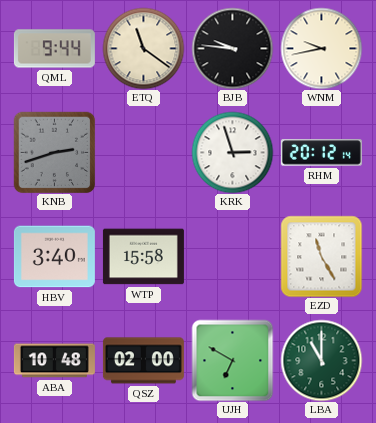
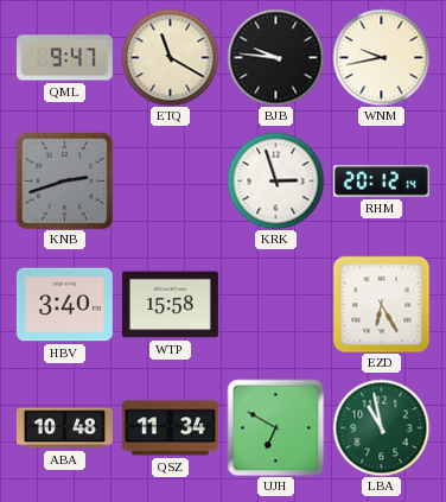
QML: 9:44 -> 9:47 (64, 58)
ETQ: 11:21 -> 11:20 (170, 57)
EZD: 11:25 -> 6:25 (381, 304)
QSZ: 02:00 -> 11:34 (170, 428)
LBA: 11:00 -> 10:58 (381, 427)
